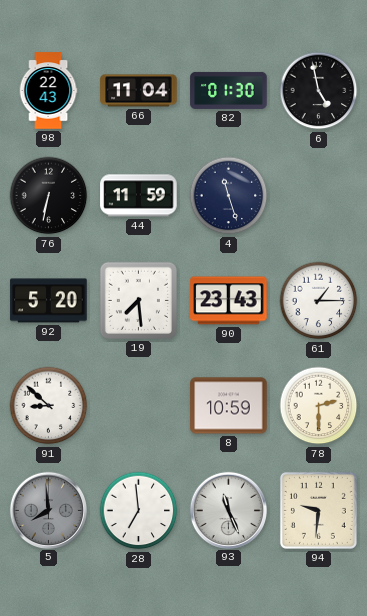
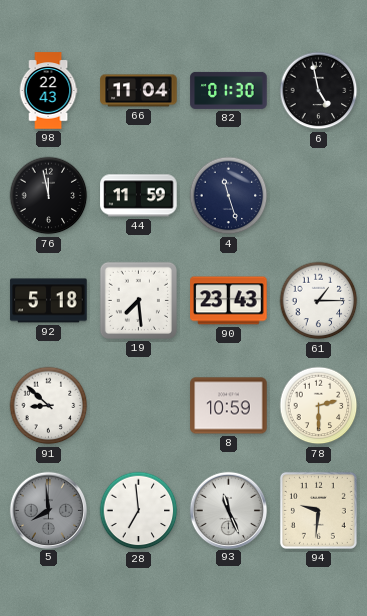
76: 6:32 -> 11:58 (49, 196)
92: 5:20 -> 5:18 (49, 301)
